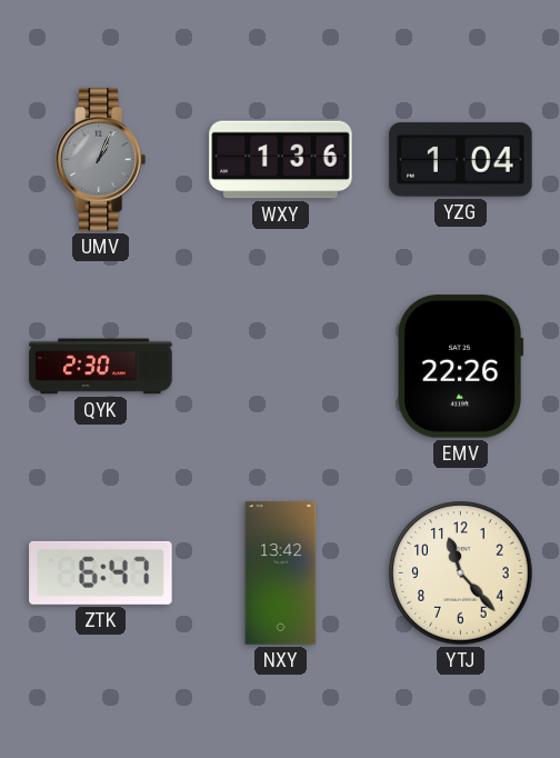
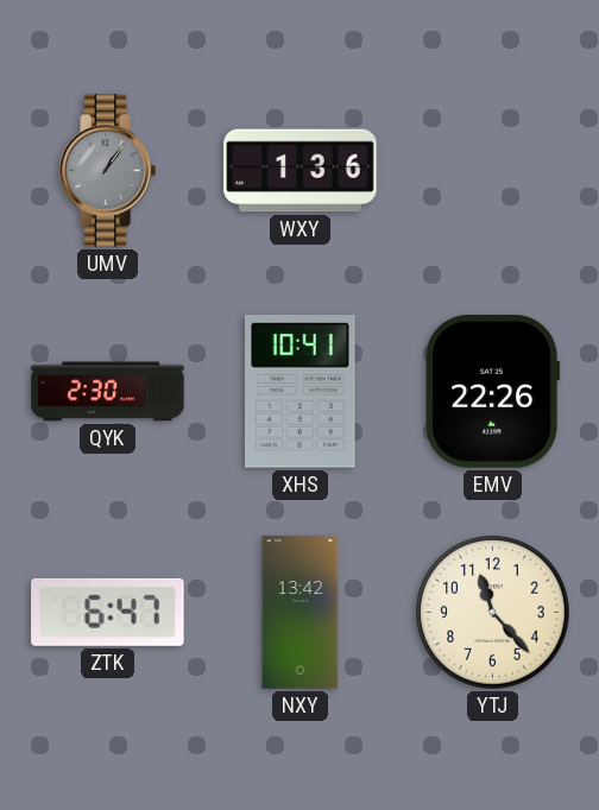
UMV: 1:04 -> 1:06 (107, 171)
YZG: 1:04 -> none (461, 160)
XHS: none -> 10:41 (301, 392)
